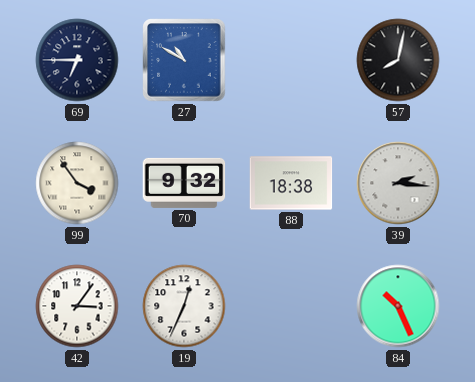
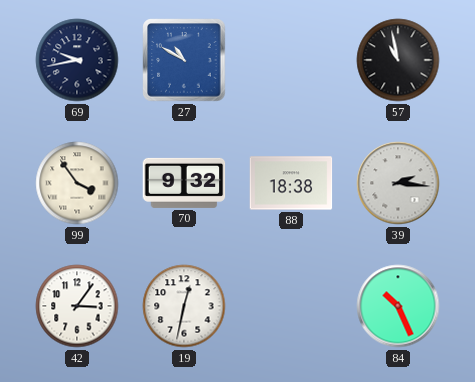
69: 6:45 -> 9:43 (77, 60)
57: 8:02 -> 10:58 (398, 60)
19: 12:34 -> 12:32 (184, 306)
